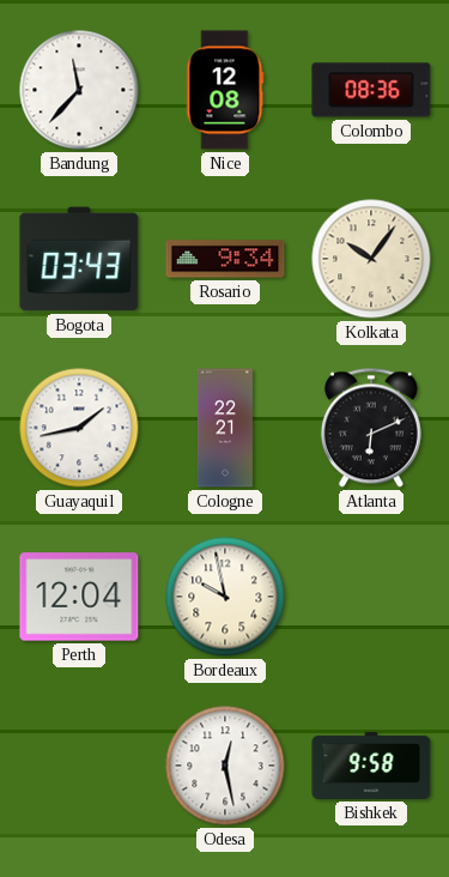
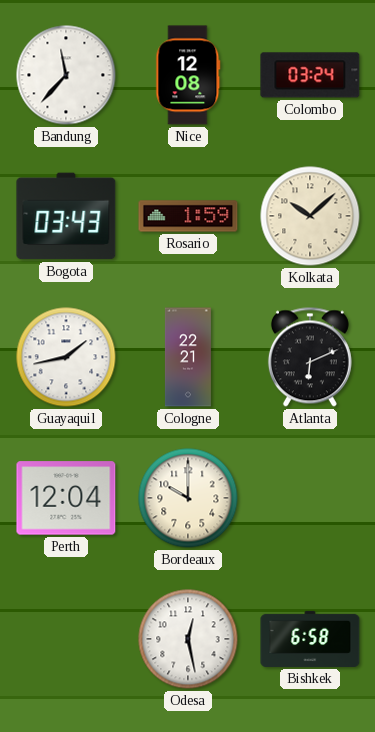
Colombo: 08:36 -> 03:24 (310, 75)
Rosario: 9:34 -> 1:59 (188, 216)
Kolkata: 10:06 -> 10:08 (310, 216)
Bordeaux: 9:58 -> 10:00 (188, 498)
Bishkek: 9:58 -> 6:58 (310, 639)
